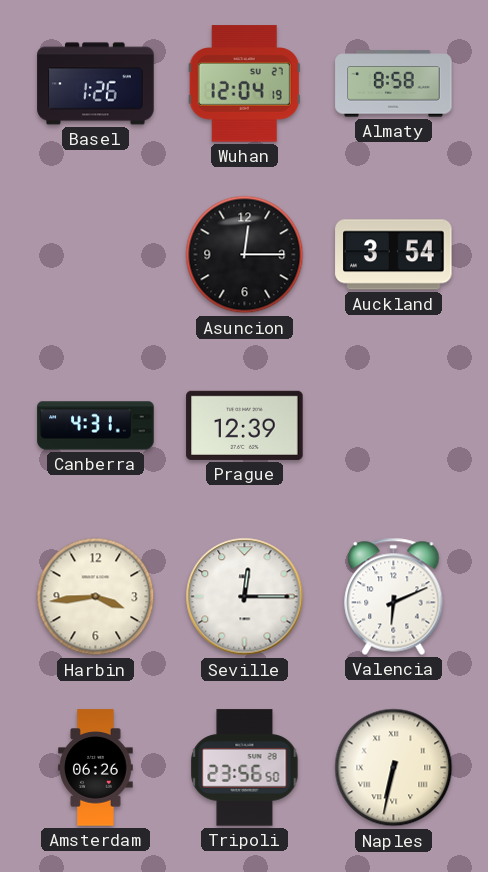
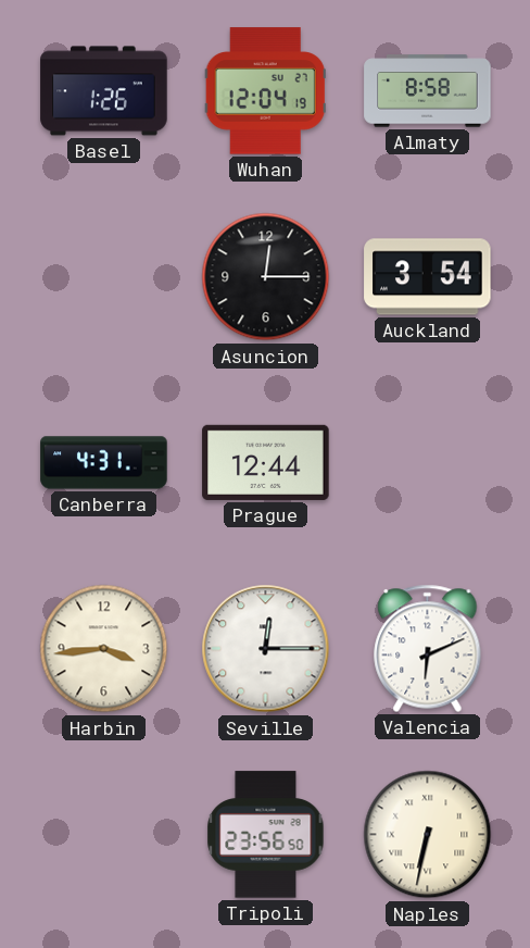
Prague: 12:39 -> 12:44 (266, 462)
Amsterdam: 06:26 -> none (96, 768)
